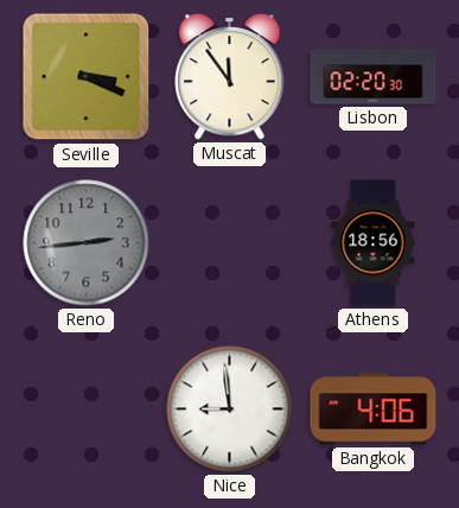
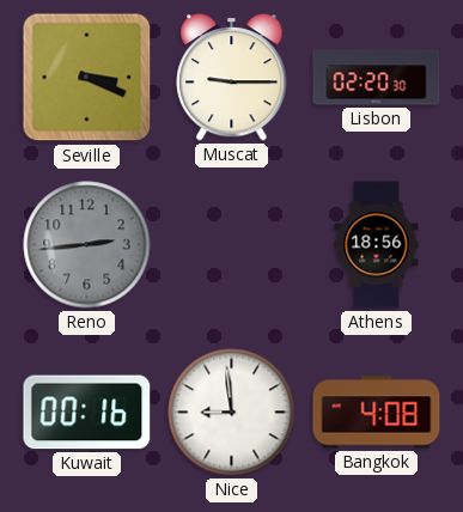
Muscat: 11:54 -> 9:15 (232, 78)
Kuwait: none -> 00:16 (87, 413)
Bangkok: 4:06 -> 4:08 (377, 413)
